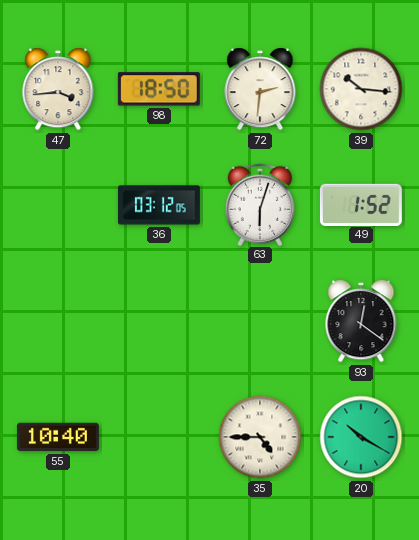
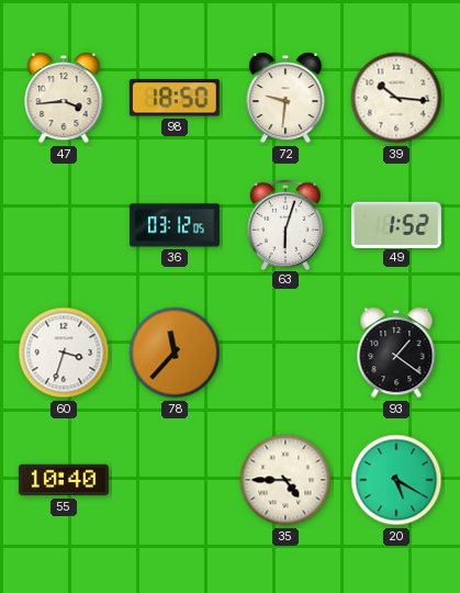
72: 2:31 -> 9:31 (285, 98)
60: none -> 3:33 (64, 353)
78: none -> 11:37 (175, 353)
93: 12:21 -> 1:21 (396, 353)
20: 10:20 -> 5:20 (396, 480)
